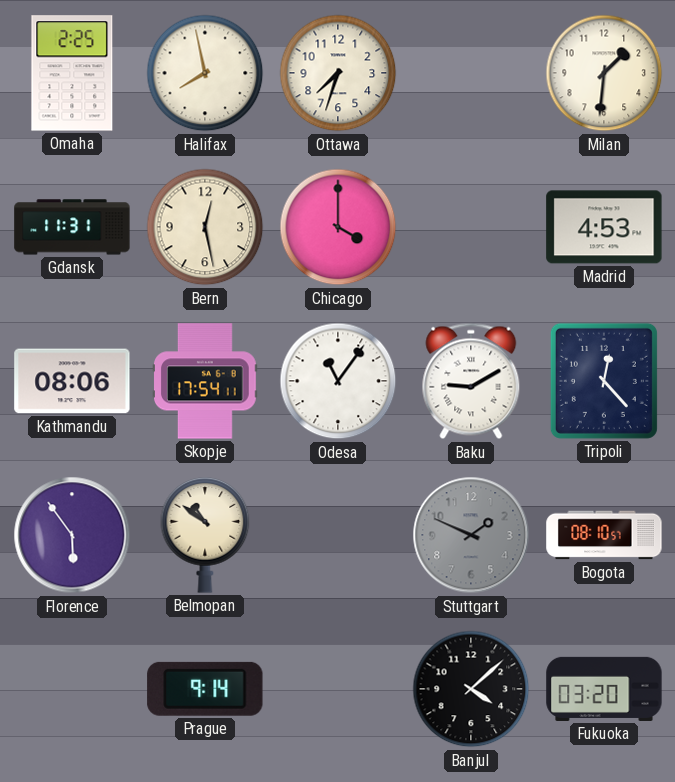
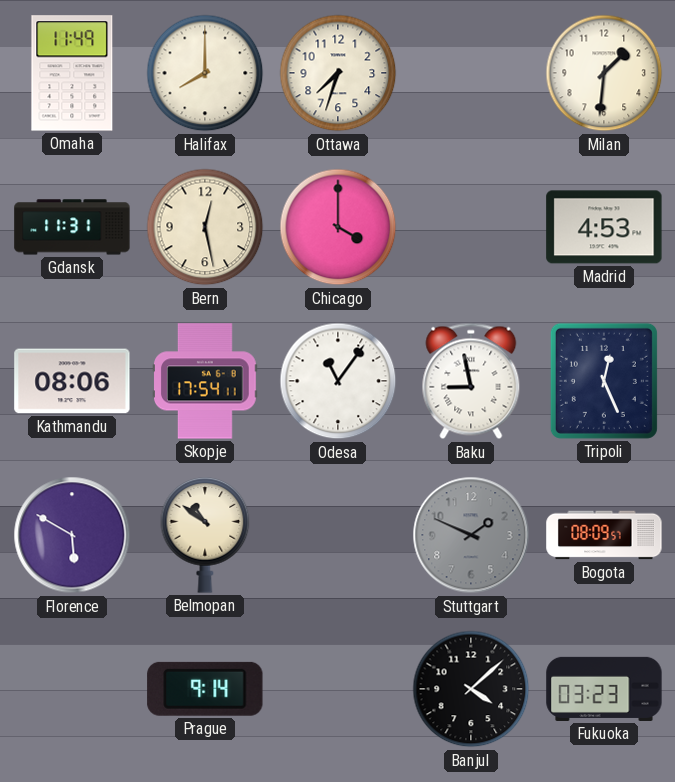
Omaha: 2:25 -> 11:49 (72, 73)
Halifax: 7:58 -> 8:00 (205, 73)
Baku: 9:10 -> 8:58 (471, 381)
Tripoli: 12:23 -> 12:26 (604, 381)
Florence: 5:54 -> 5:50 (72, 535)
Bogota: 08:10 -> 08:09 (604, 535)
Fukuoka: 03:20 -> 03:23 (604, 689)
